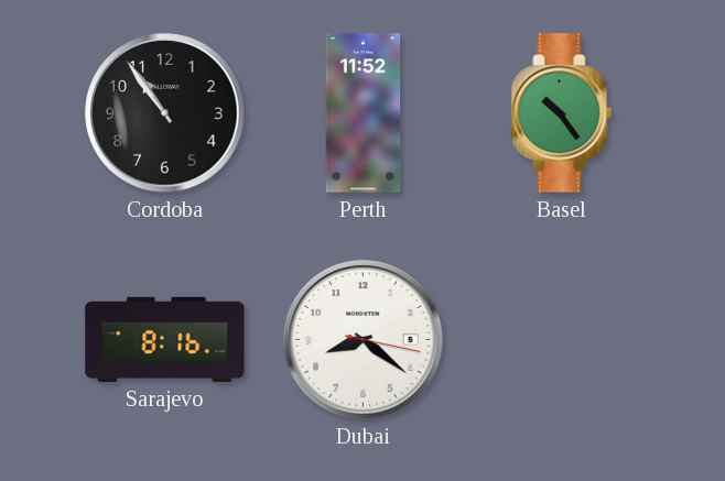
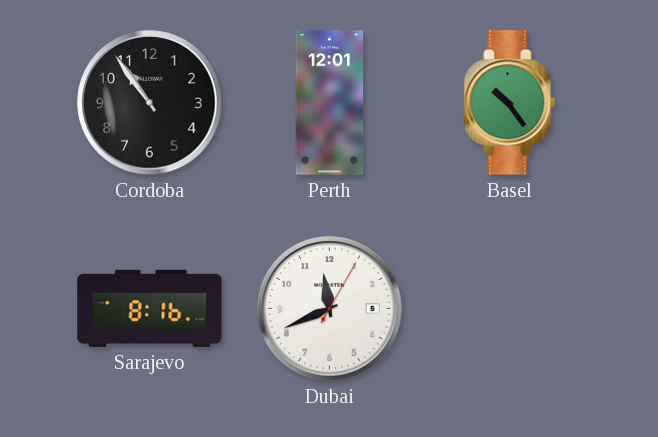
Perth: 11:52 -> 12:01 (330, 103)
Dubai: 8:21 -> 11:41 (330, 309)
